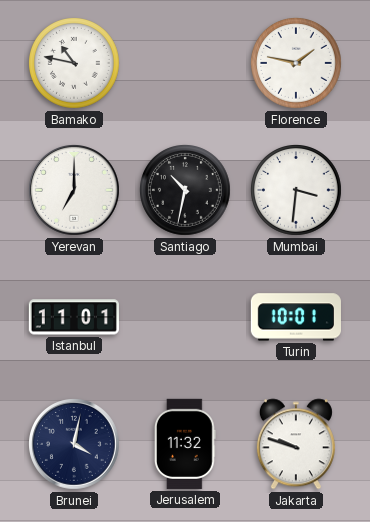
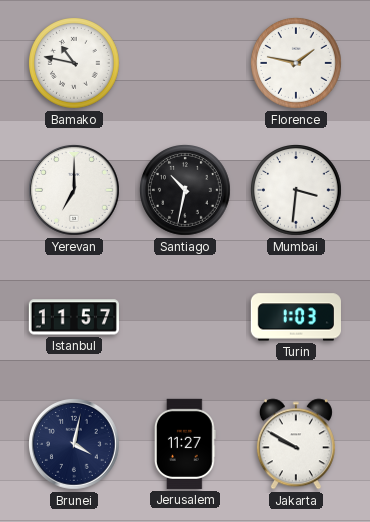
Istanbul: 11:01 -> 11:57 (74, 317)
Turin: 10:01 -> 1:03 (296, 317)
Jerusalem: 11:32 -> 11:27 (185, 444)
Jakarta: 9:48 -> 9:50 (296, 444)
